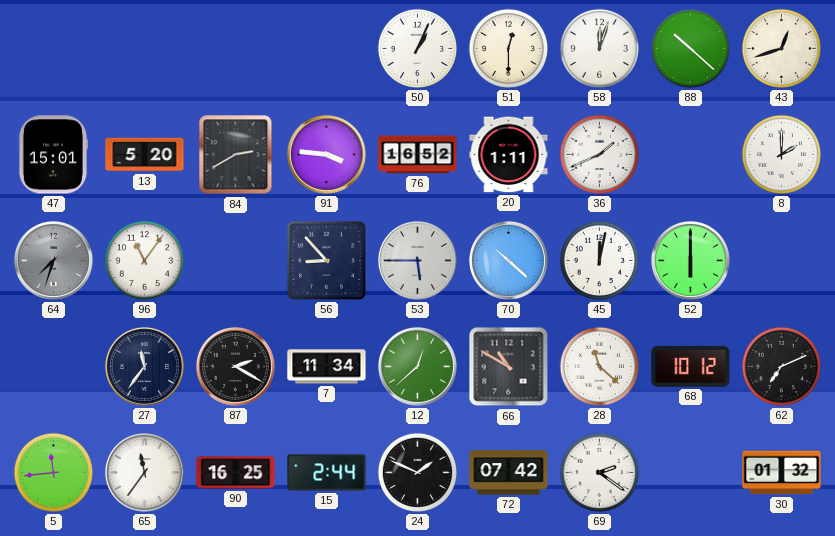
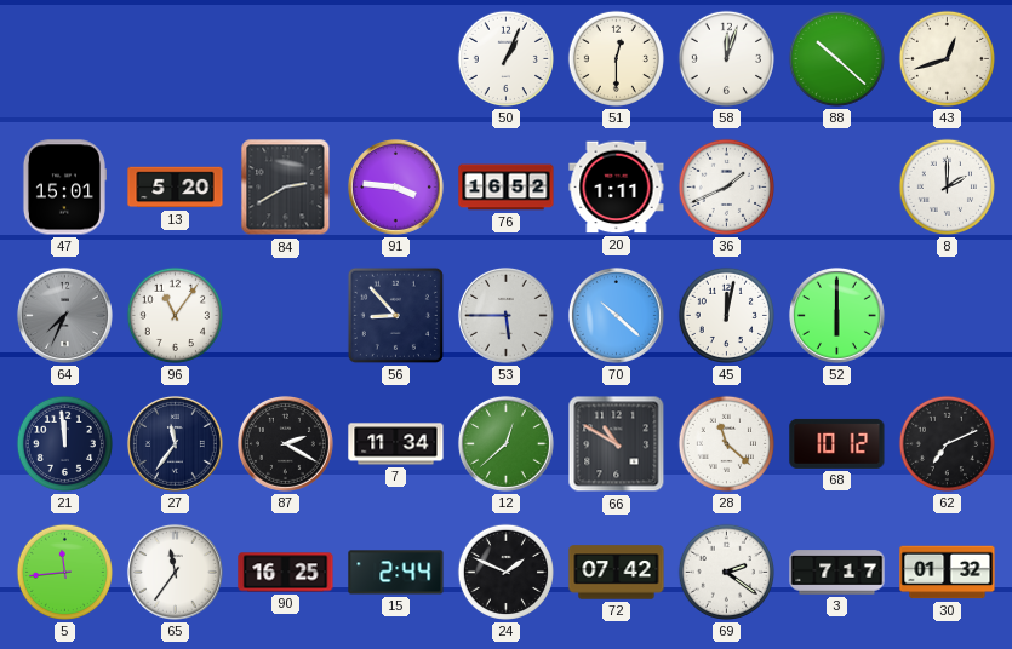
64: 7:33 -> 7:34 (64, 315)
21: none -> 11:59 (64, 443)
3: none -> 7:17 (837, 573)
